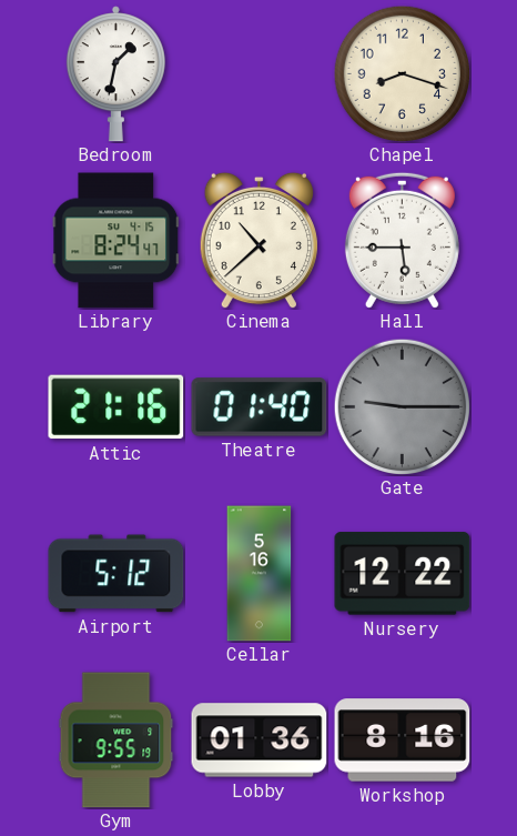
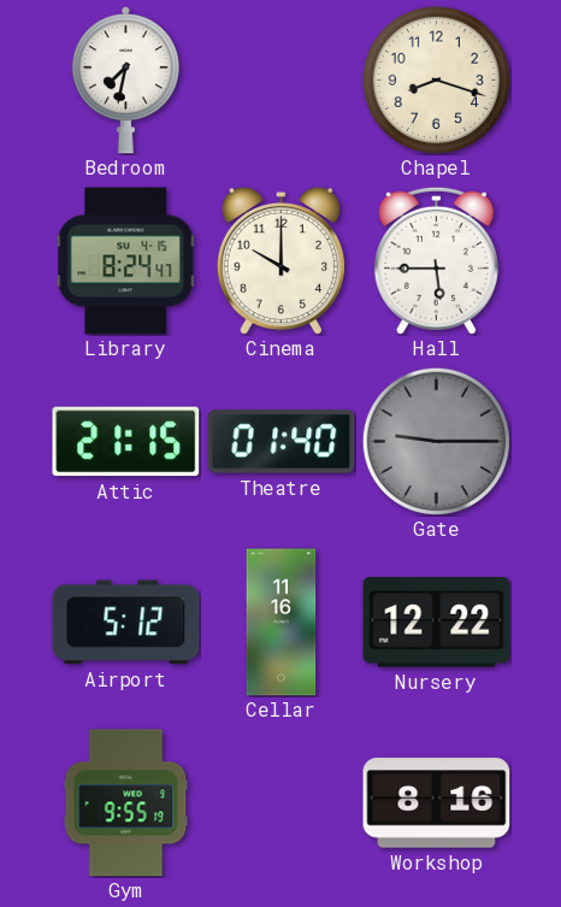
Bedroom: 1:32 -> 7:32 (125, 81)
Cinema: 10:38 -> 10:00 (280, 260)
Attic: 21:16 -> 21:15 (126, 442)
Cellar: 5:16 -> 11:16 (282, 623)
Lobby: 01:36 -> none (260, 741)
